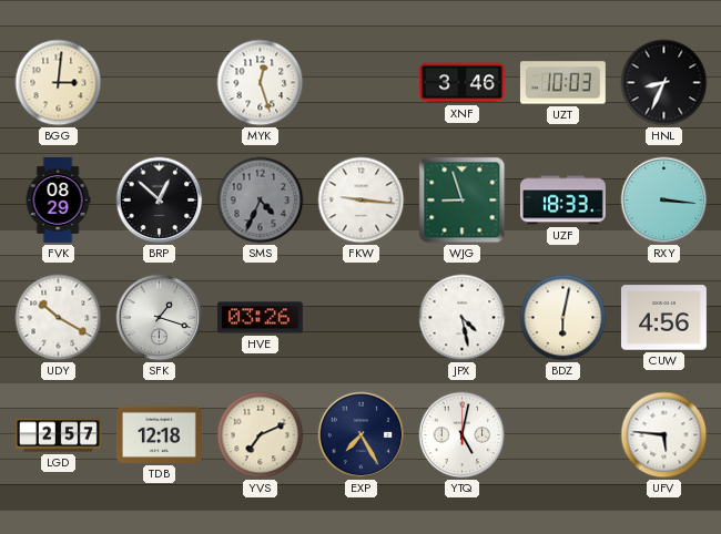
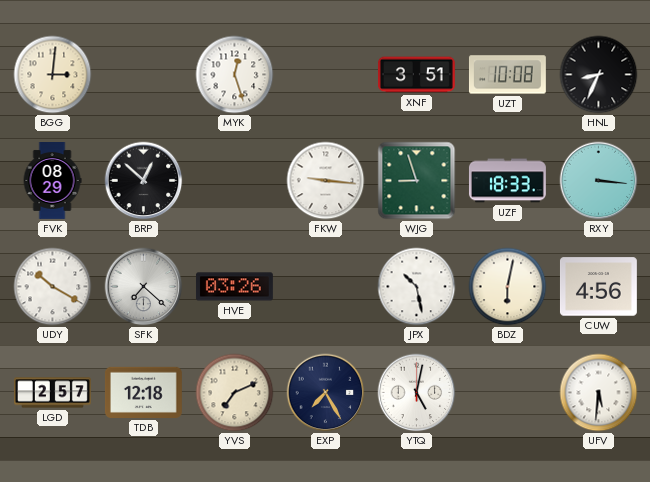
XNF: 3:46 -> 3:51 (417, 75)
UZT: 10:03 -> 10:08 (507, 75)
SMS: 4:34 -> none (261, 201)
SFK: 1:18 -> 7:22 (144, 287)
JPX: 4:28 -> 10:28 (417, 287)
UFV: 5:46 -> 5:31 (599, 393)
